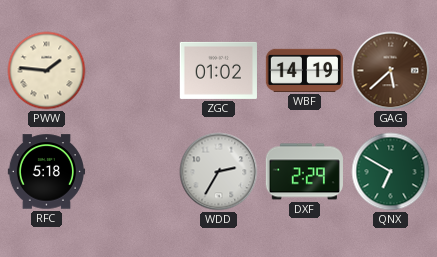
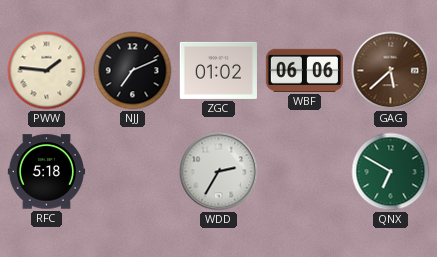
NJJ: none -> 7:11 (133, 71)
WBF: 14:19 -> 06:06 (304, 70)
DXF: 2:29 -> none (304, 172)
